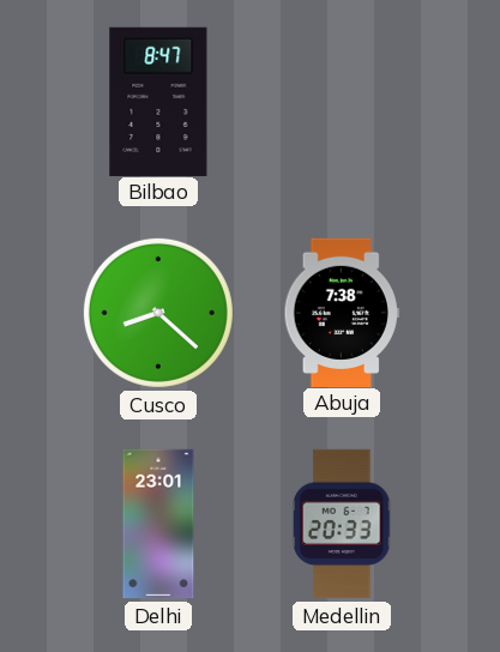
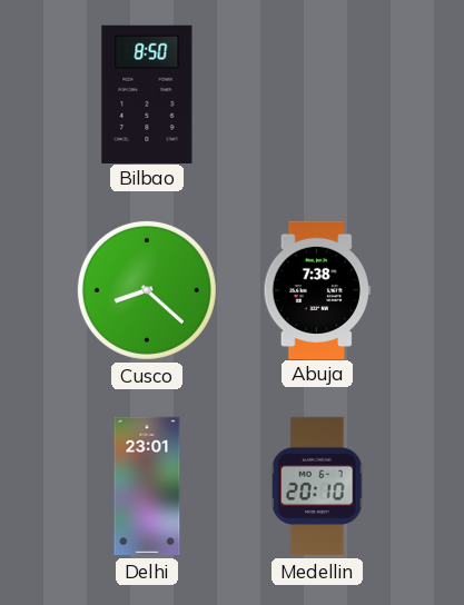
Bilbao: 8:47 -> 8:50 (147, 93)
Medellin: 20:33 -> 20:10 (317, 486)
